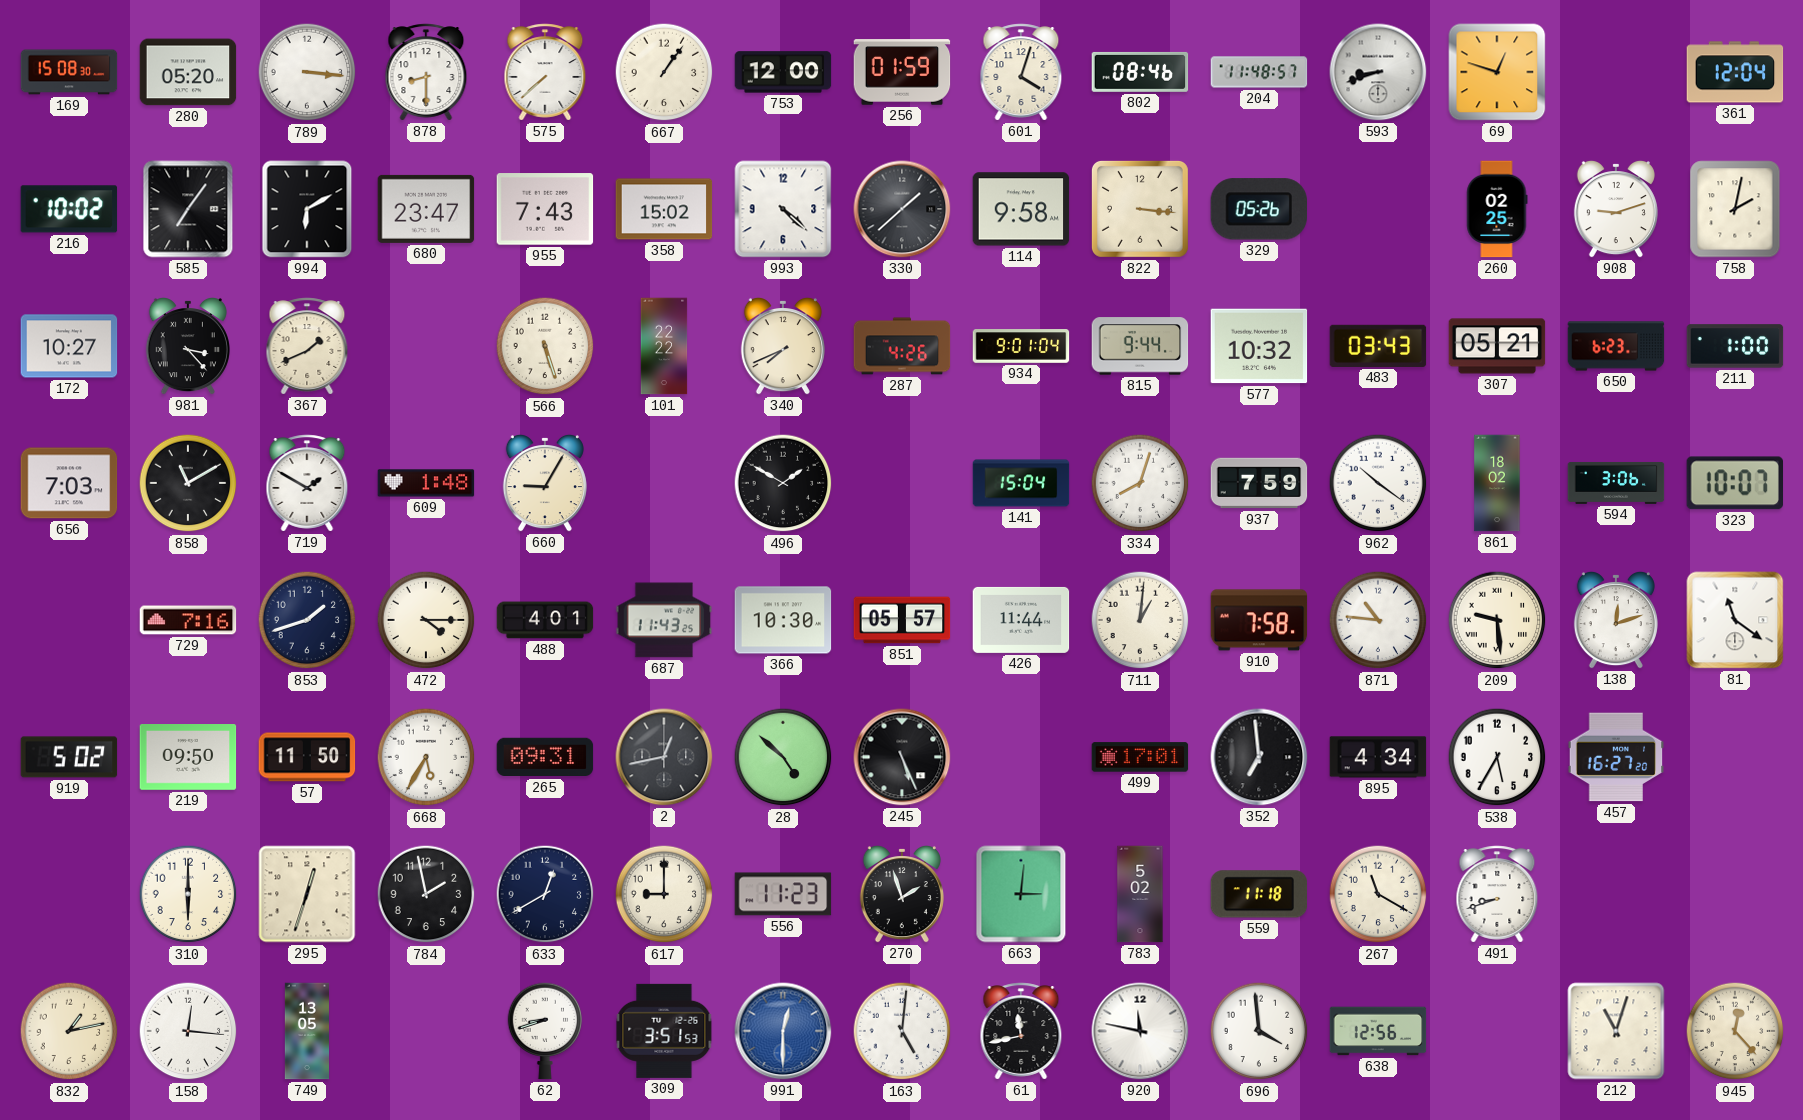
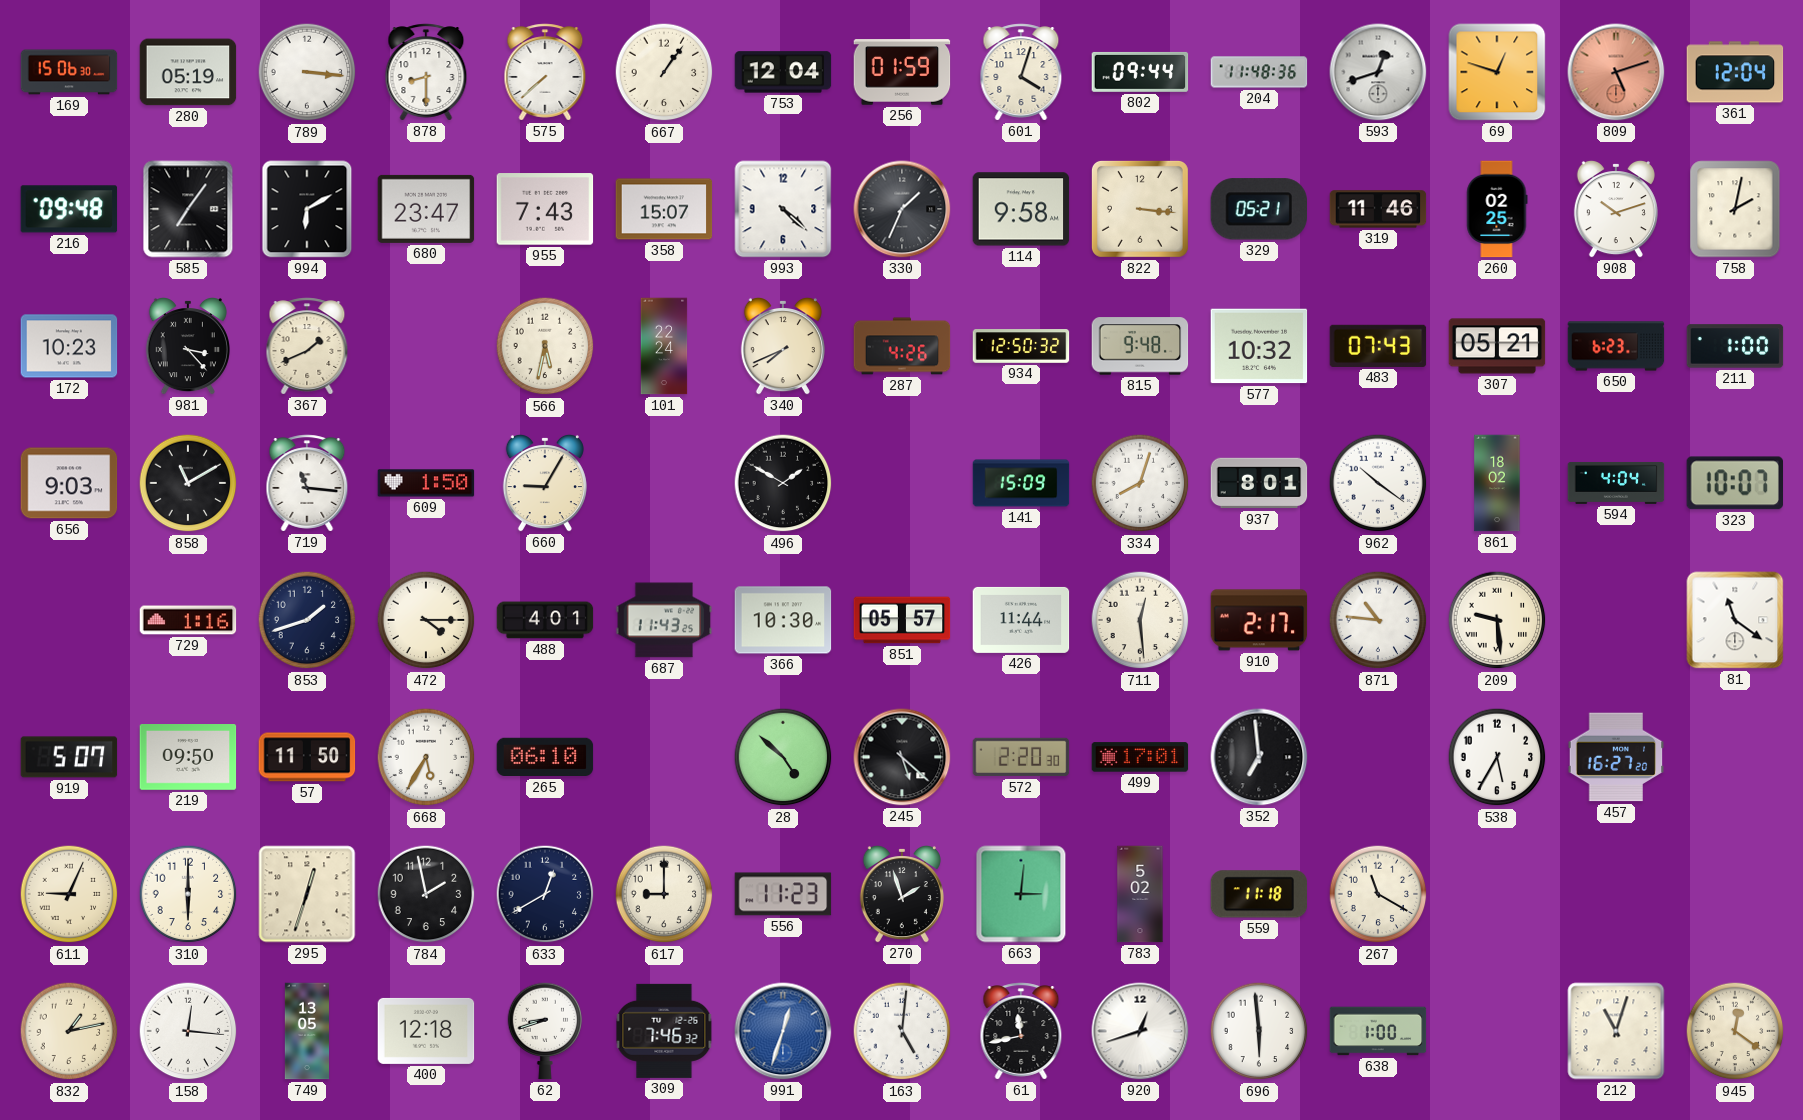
169: 15:08 -> 15:06 (69, 72)
280: 05:20 -> 05:19 (188, 72)
753: 12:00 -> 12:04 (783, 72)
802: 08:46 -> 09:44 (1140, 72)
204: 11:48:57 -> 11:48:36 (1259, 72)
593: 8:42 -> 12:42 (1378, 72)
809: none -> 5:12 (1616, 72)
216: 10:02 -> 09:48 (69, 209)
358: 15:02 -> 15:07 (664, 209)
330: 1:38 -> 1:34 (902, 209)
329: 05:26 -> 05:21 (1258, 209)
319: none -> 11:46 (1378, 209)
908: 9:12 -> 10:12 (1616, 209)
172: 10:27 -> 10:23 (69, 346)
566: 5:27 -> 5:32 (545, 346)
101: 22:22 -> 22:24 (664, 346)
934: 9:01 -> 12:50 (1021, 346)
815: 9:44 -> 9:48 (1140, 346)
483: 03:43 -> 07:43 (1378, 346)
656: 7:03 -> 9:03 (69, 483)
719: 1:50 -> 11:16 (307, 483)
609: 1:48 -> 1:50 (426, 483)
141: 15:04 -> 15:09 (1021, 483)
937: 7:59 -> 8:01 (1259, 483)
594: 3:06 -> 4:04 (1616, 483)
729: 7:16 -> 1:16 (188, 620)
711: 1:01 -> 12:29 (1140, 620)
910: 7:58 -> 2:17 (1259, 620)
138: 12:12 -> none (1616, 620)
919: 5:02 -> 5:07 (69, 757)
265: 09:31 -> 06:10 (545, 757)
2: 12:43 -> none (664, 757)
245: 5:26 -> 5:22 (902, 757)
572: none -> 2:20 (1021, 757)
895: 4:34 -> none (1378, 757)
611: none -> 9:04 (69, 894)
491: 8:42 -> none (1497, 894)
400: none -> 12:18 (426, 1031)
309: 3:51 -> 7:46 (664, 1031)
991: 12:30 -> 12:33 (783, 1031)
920: 11:47 -> 12:42 (1140, 1031)
696: 3:59 -> 5:59 (1259, 1031)
638: 12:56 -> 1:00 (1378, 1031)
945: 12:23 -> 12:21 (1735, 1031)
